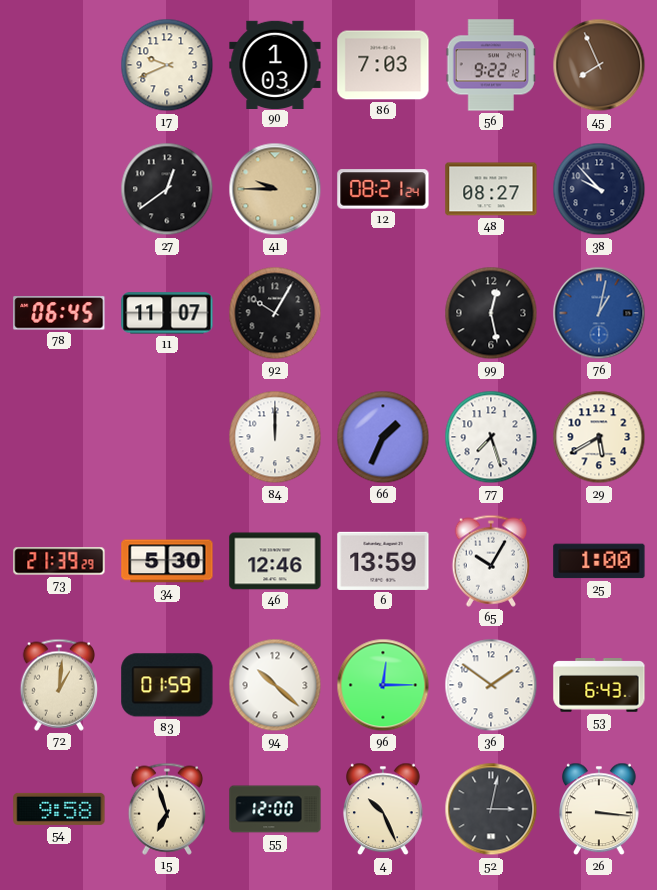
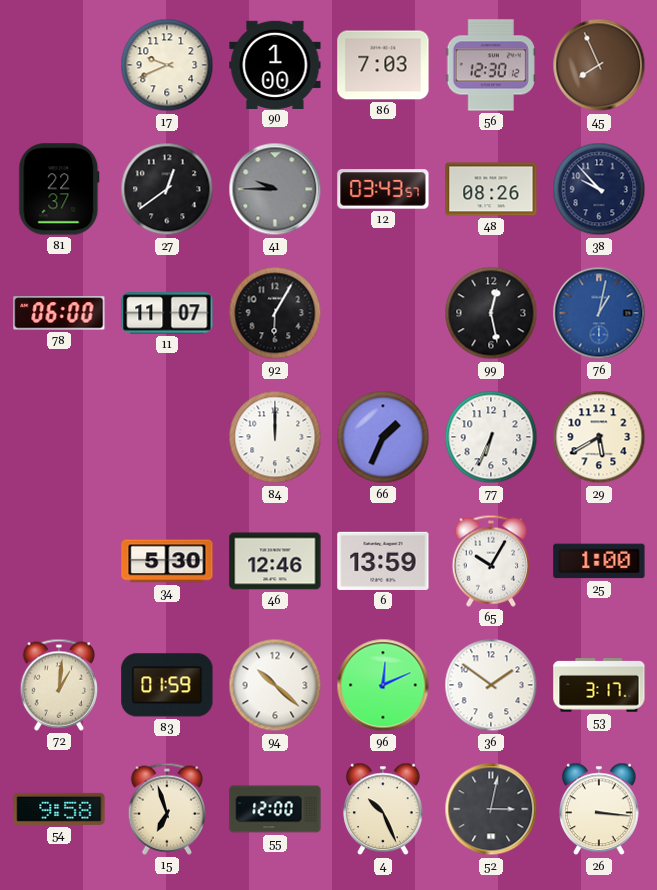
90: 1:03 -> 1:00 (275, 64)
56: 9:22 -> 12:30 (491, 65)
81: none -> 22:37 (59, 189)
41 dial: champagne -> grey (275, 189)
12: 08:21 -> 03:43 (383, 189)
48: 08:27 -> 08:26 (491, 189)
78: 06:45 -> 06:00 (59, 313)
92: 10:05 -> 6:05 (275, 313)
77: 7:27 -> 6:34 (491, 437)
73: 21:39 -> none (59, 561)
96: 12:15 -> 12:11 (383, 685)
53: 6:43 -> 3:17 (599, 686)
